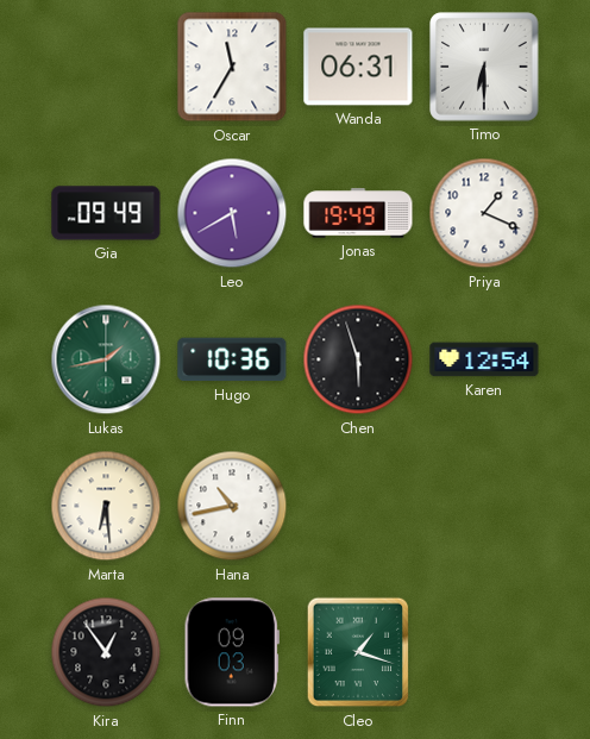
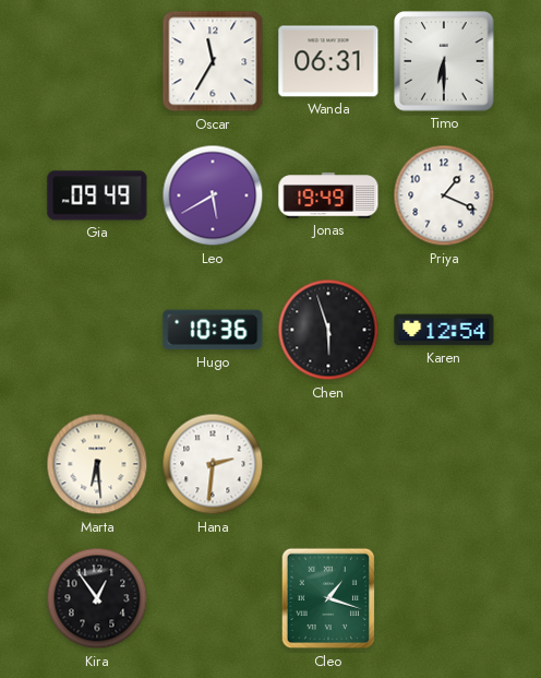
Lukas: 1:43 -> none (106, 359)
Hana: 10:43 -> 2:31 (213, 464)
Finn: 09:03 -> none (232, 652)
